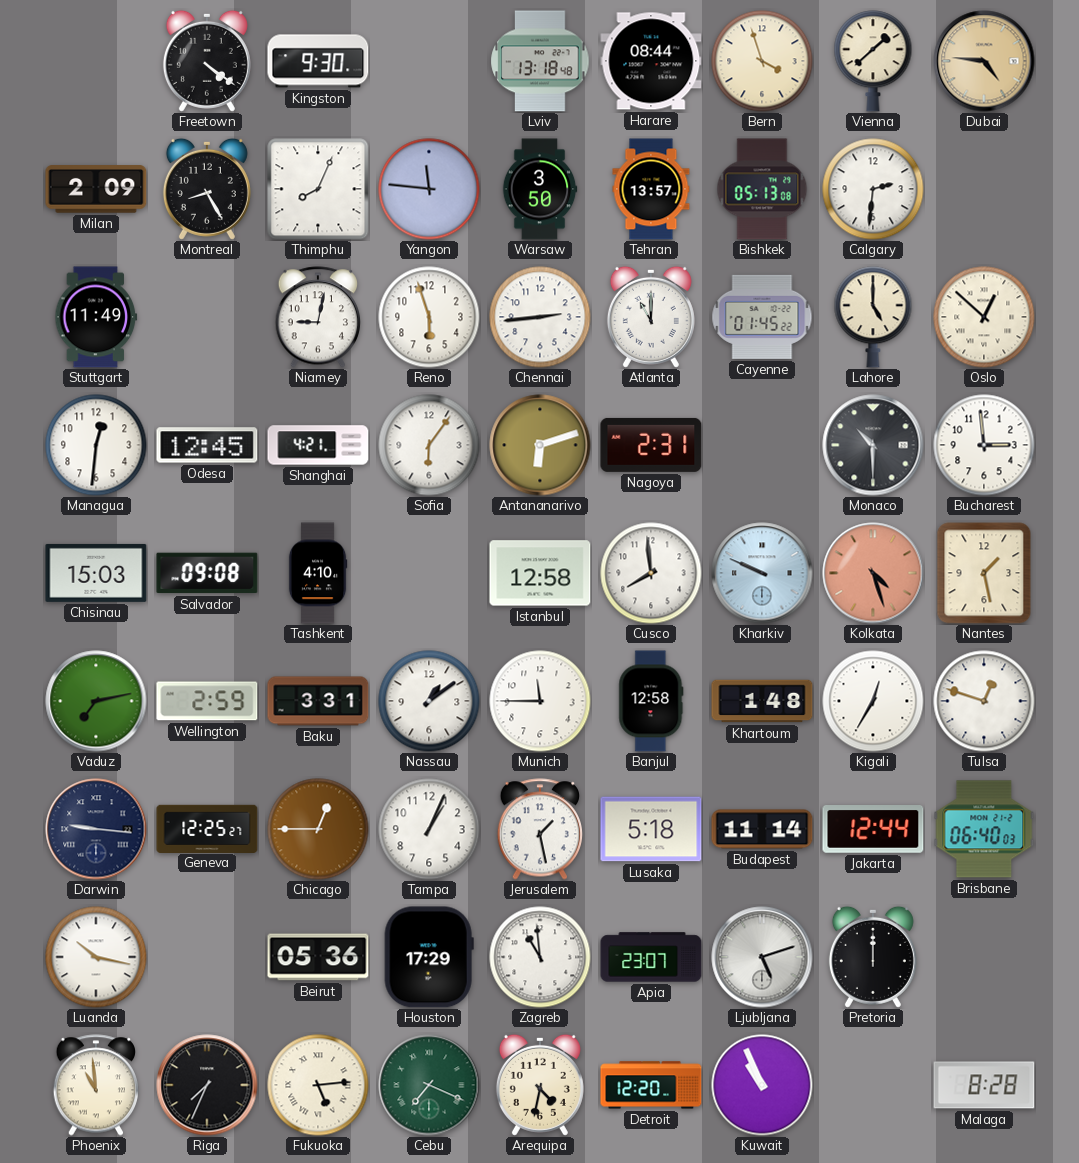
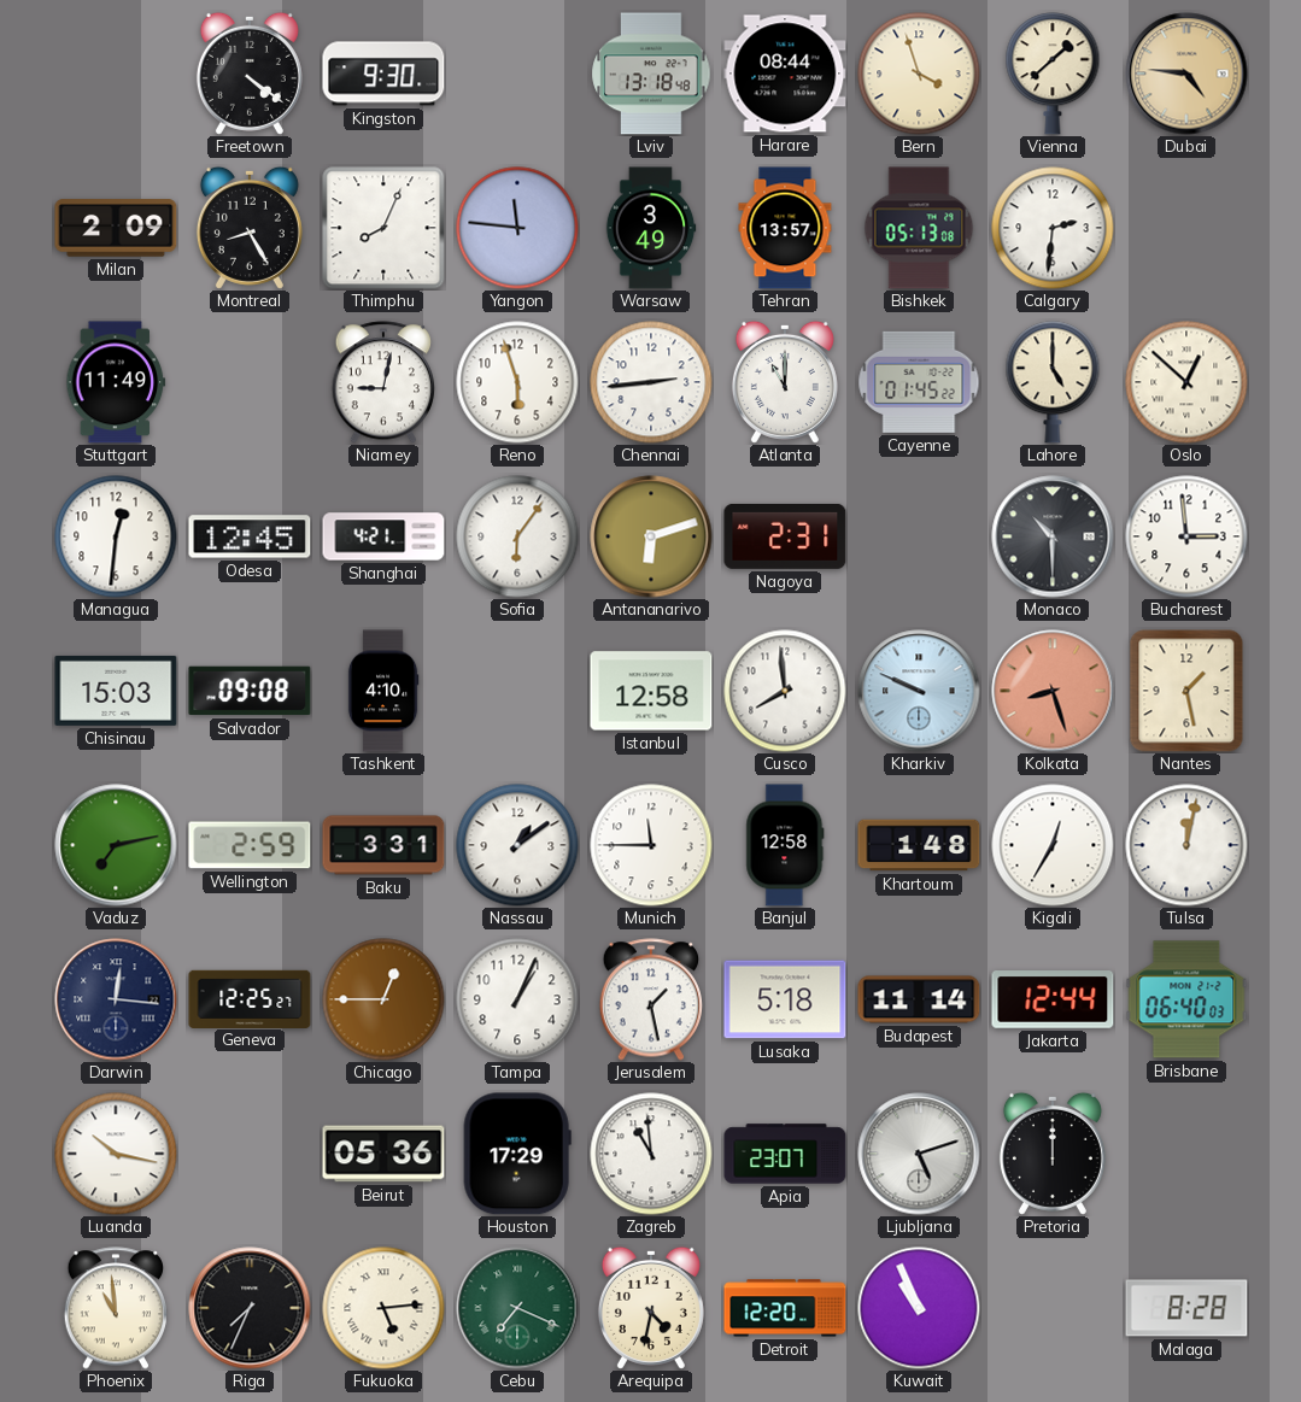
Warsaw: 3:50 -> 3:49 (651, 228)
Kolkata: 4:27 -> 8:27 (1053, 691)
Tulsa: 12:48 -> 12:02 (1186, 845)
Darwin: 9:16 -> 12:16 (116, 999)
